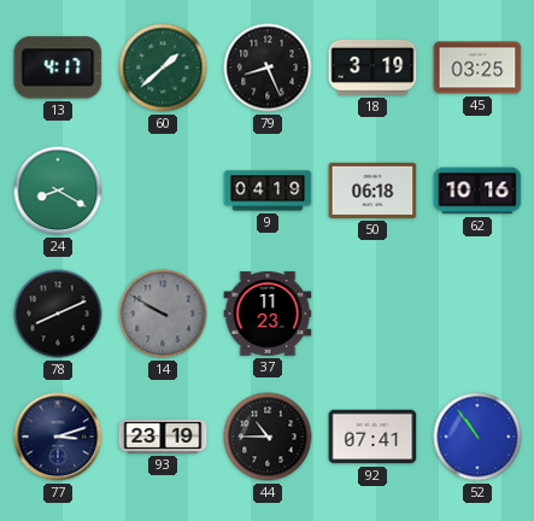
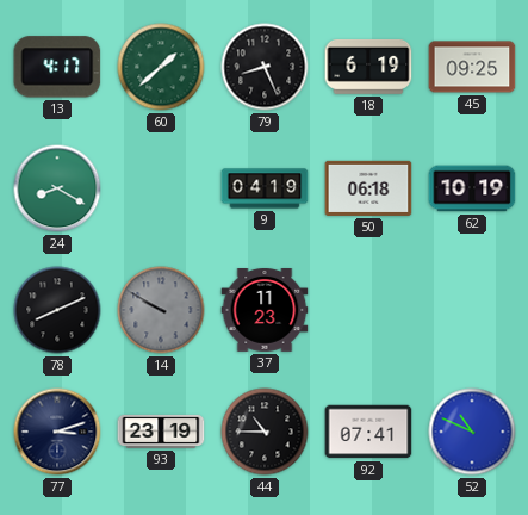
18: 3:19 -> 6:19 (368, 67)
45: 03:25 -> 09:25 (472, 67)
62: 10:16 -> 10:19 (472, 188)
52: 10:54 -> 10:49 (472, 432)
